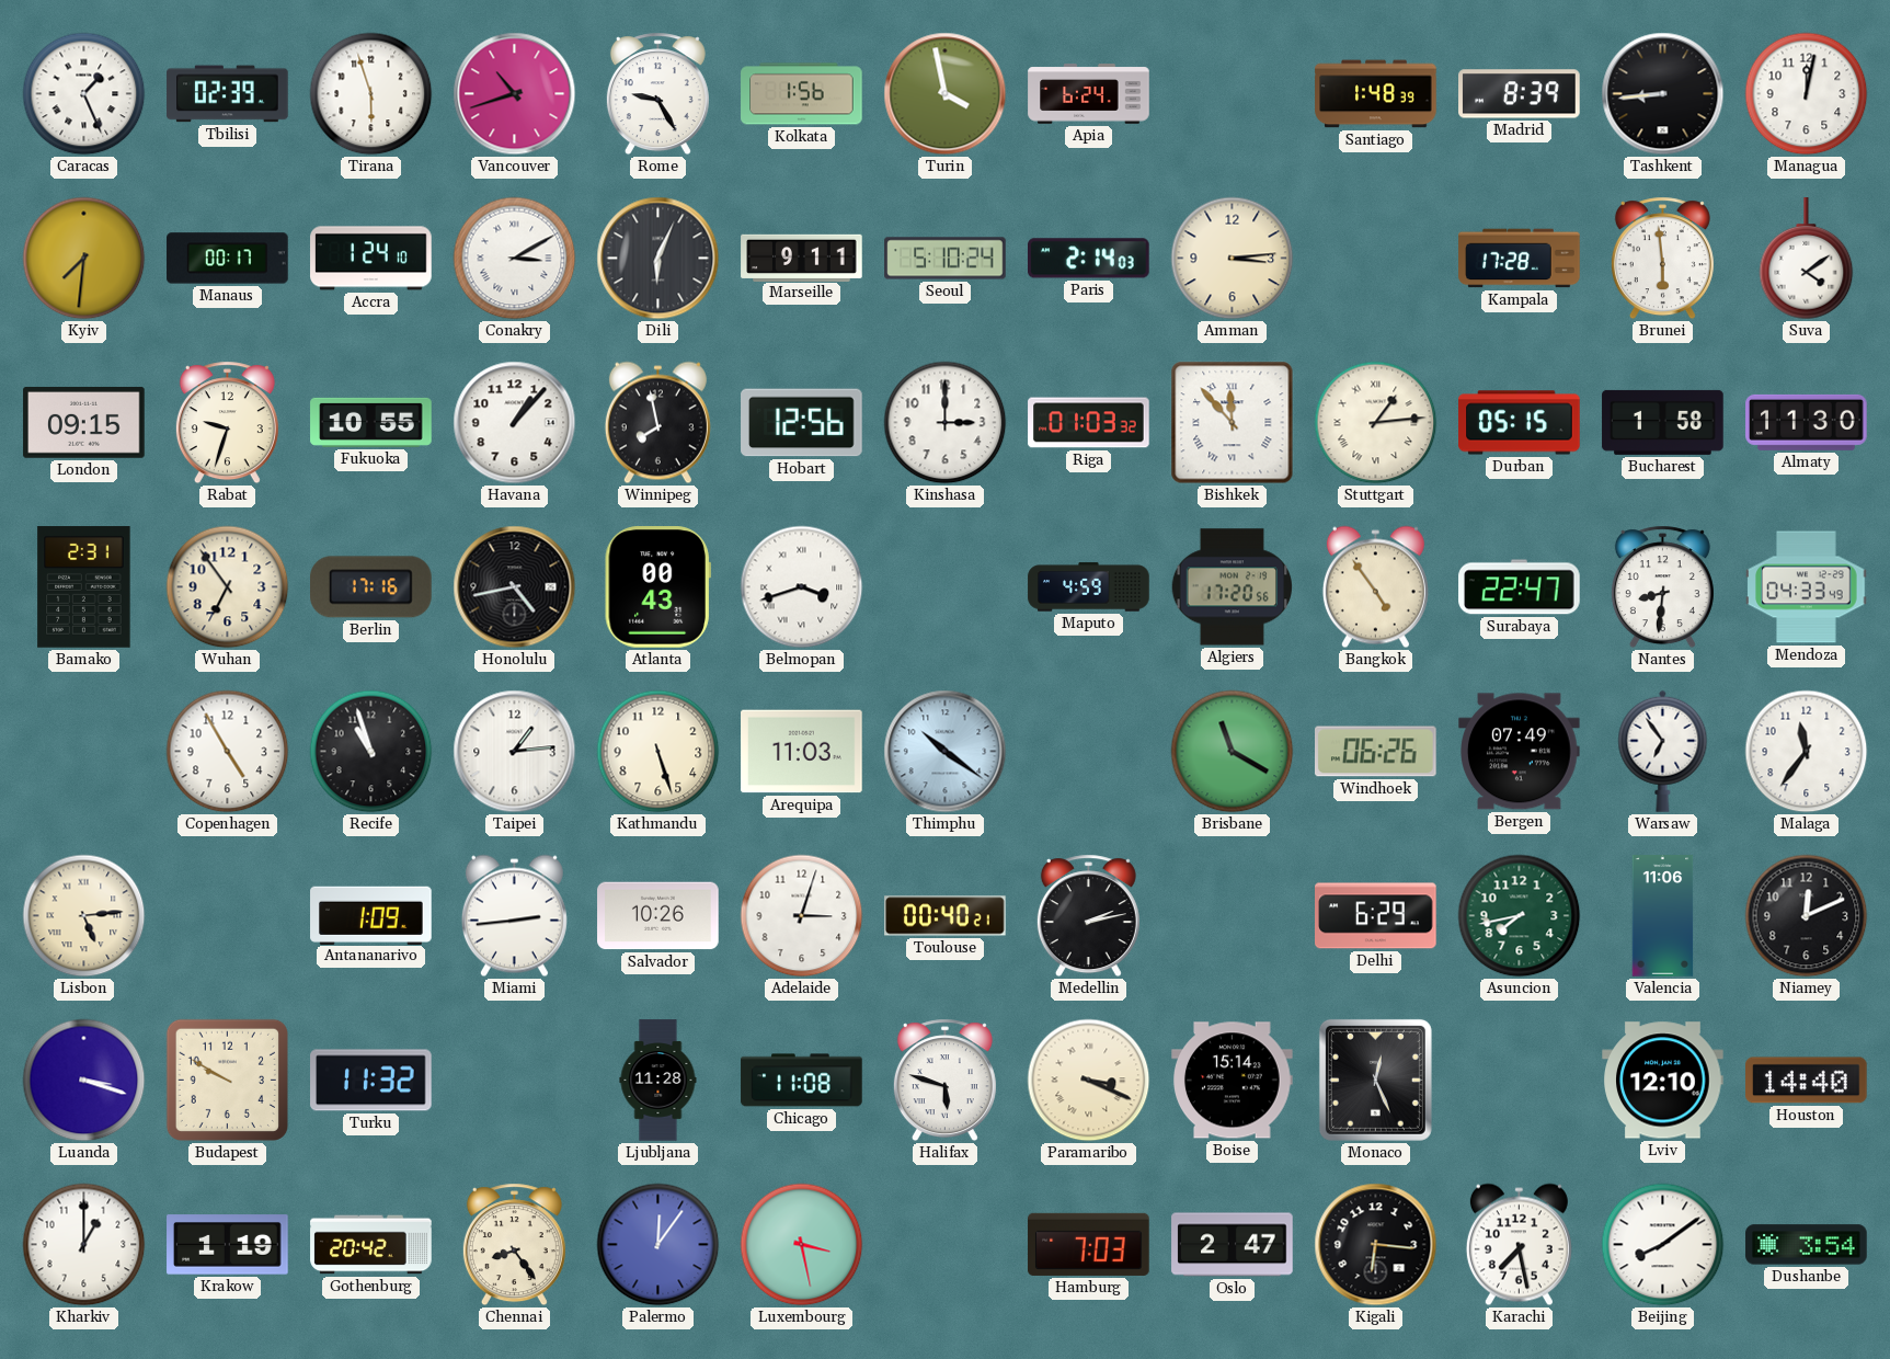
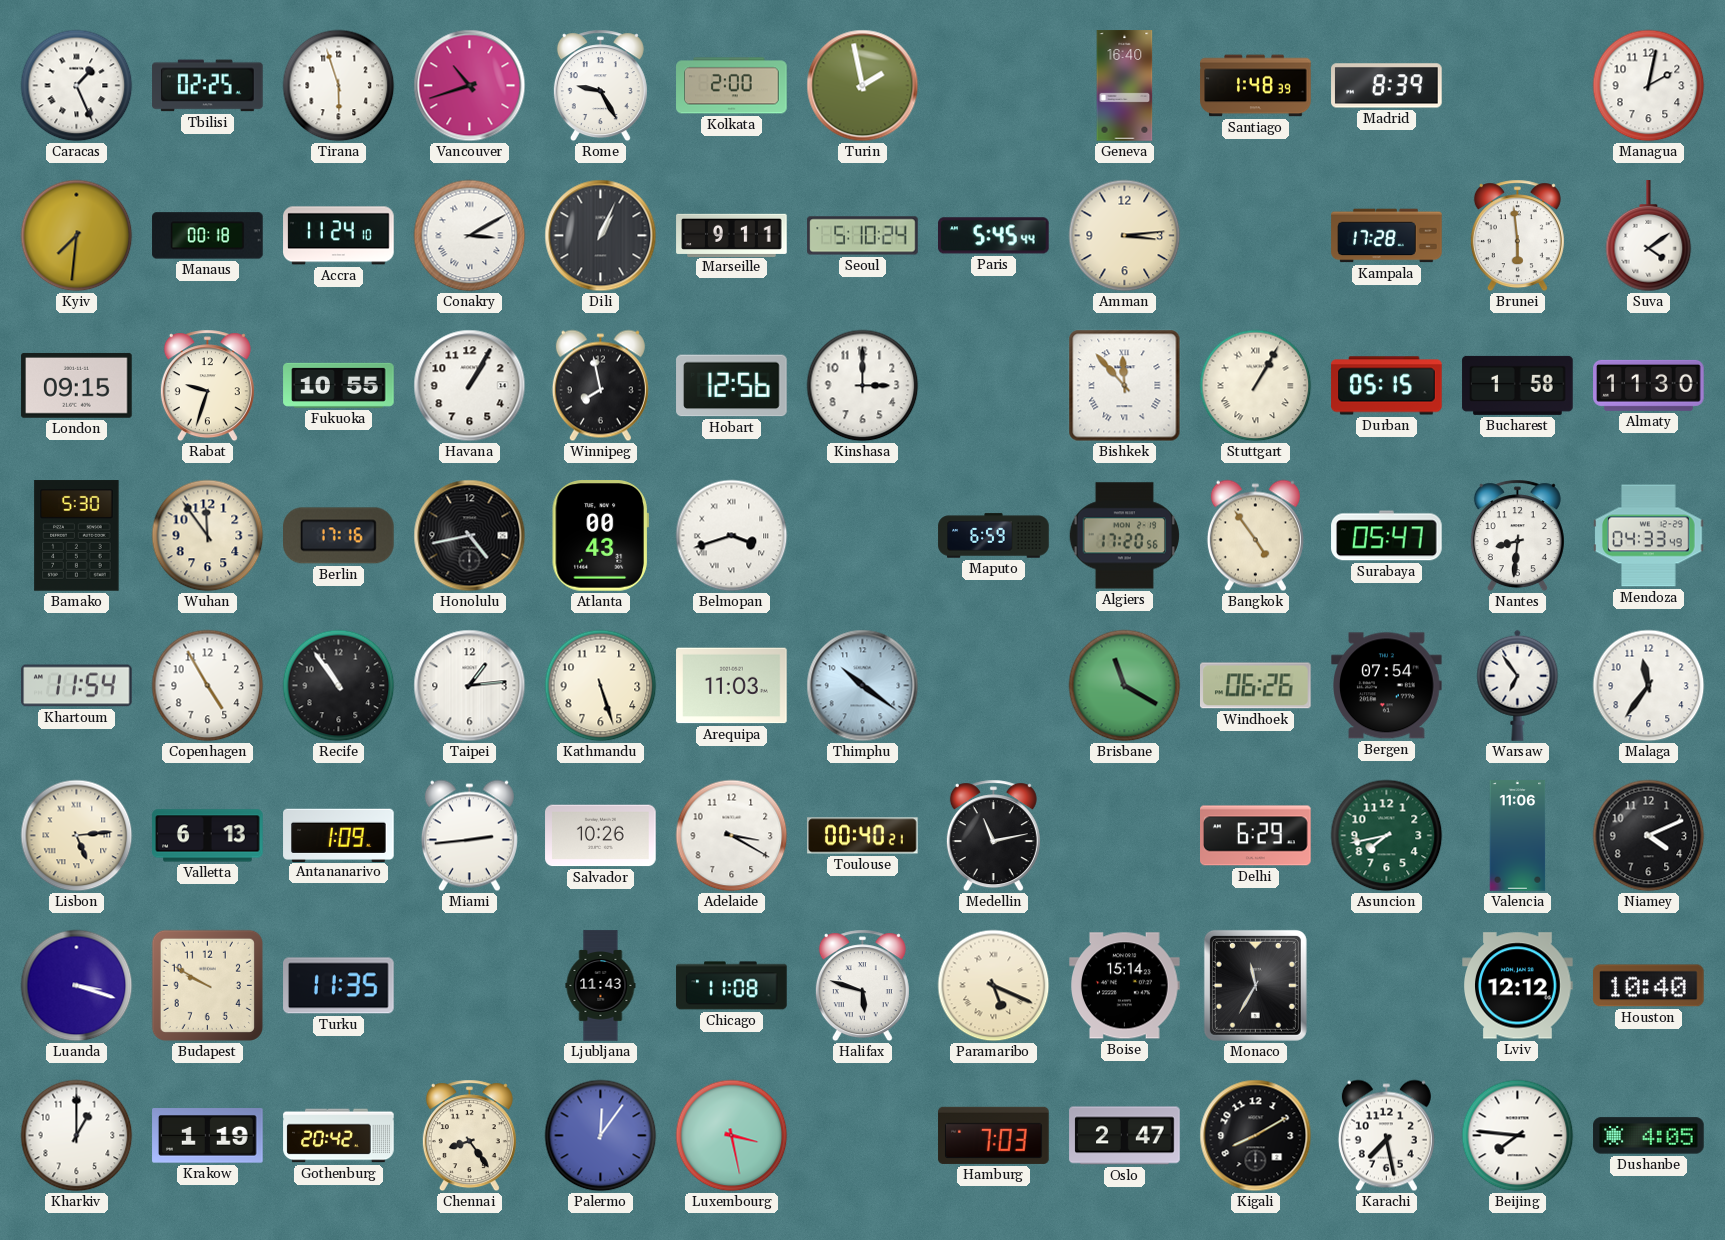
Tbilisi: 02:39 -> 02:25 (208, 86)
Kolkata: 1:56 -> 2:00 (732, 86)
Turin: 3:58 -> 1:58 (863, 86)
Apia: 6:24 -> none (1089, 94)
Geneva: none -> 16:40 (1125, 86)
Tashkent: 8:44 -> none (1663, 94)
Managua: 12:02 -> 2:02 (1649, 86)
Manaus: 00:17 -> 00:18 (208, 236)
Accra: 1:24 -> 11:24 (339, 236)
Dili: 6:04 -> 1:04 (601, 236)
Paris: 2:14 -> 5:45 (994, 236)
Havana: 1:07 -> 1:05 (470, 386)
Riga: 01:03 -> none (1089, 423)
Stuttgart: 1:14 -> 1:05 (1256, 386)
Bamako: 2:31 -> 5:30 (77, 536)
Wuhan: 6:54 -> 11:54 (208, 536)
Maputo: 4:59 -> 6:59 (994, 536)
Surabaya: 22:47 -> 05:47 (1387, 536)
Khartoum: none -> 11:54 (77, 686)
Recife: 10:57 -> 10:54 (339, 686)
Bergen: 07:49 -> 07:54 (1387, 686)
Valletta: none -> 6:13 (208, 836)
Adelaide: 3:03 -> 3:20 (732, 836)
Medellin: 2:13 -> 11:13 (993, 836)
Niamey: 12:11 -> 4:11 (1649, 836)
Turku: 11:32 -> 11:35 (339, 986)
Ljubljana: 11:28 -> 11:43 (601, 986)
Paramaribo: 3:19 -> 5:19 (994, 986)
Monaco: 12:26 -> 11:35 (1255, 985)
Lviv: 12:10 -> 12:12 (1518, 986)
Houston: 14:40 -> 10:40 (1649, 986)
Kigali: 6:16 -> 8:10 (1256, 1136)
Beijing: 8:09 -> 7:46 (1518, 1136)
Dushanbe: 3:54 -> 4:05 (1649, 1136)
